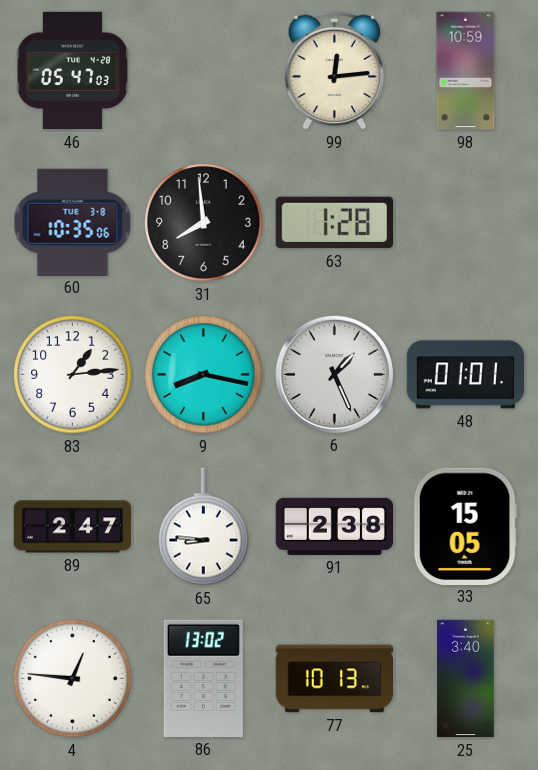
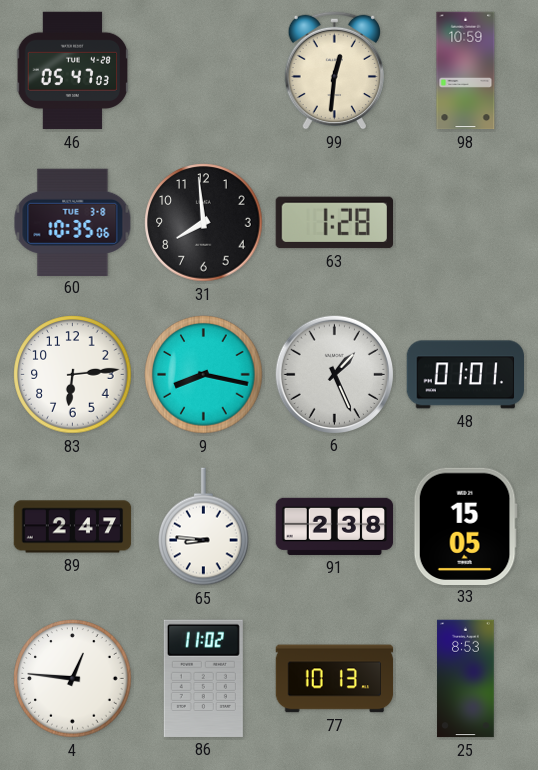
99: 12:14 -> 12:31 (334, 70)
83: 1:14 -> 6:14 (73, 375)
86: 13:02 -> 11:02 (203, 678)
25: 3:40 -> 8:53 (466, 679)
